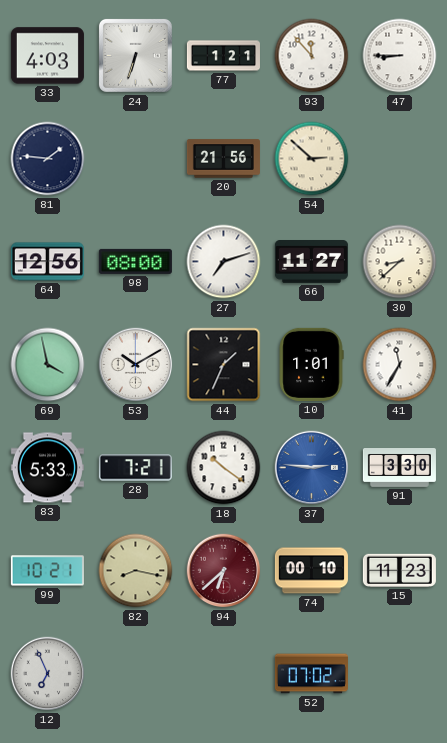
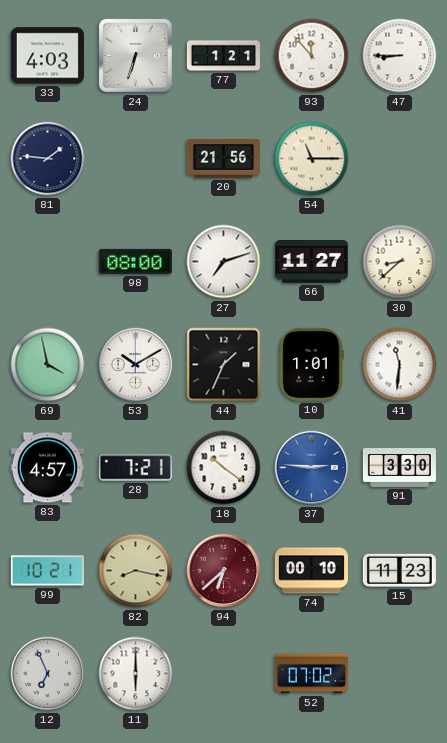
54: 2:52 -> 11:15 (312, 159)
64: 12:56 -> none (47, 262)
41: 11:35 -> 11:31 (400, 365)
83: 5:33 -> 4:57 (47, 468)
11: none -> 6:00 (136, 674)
